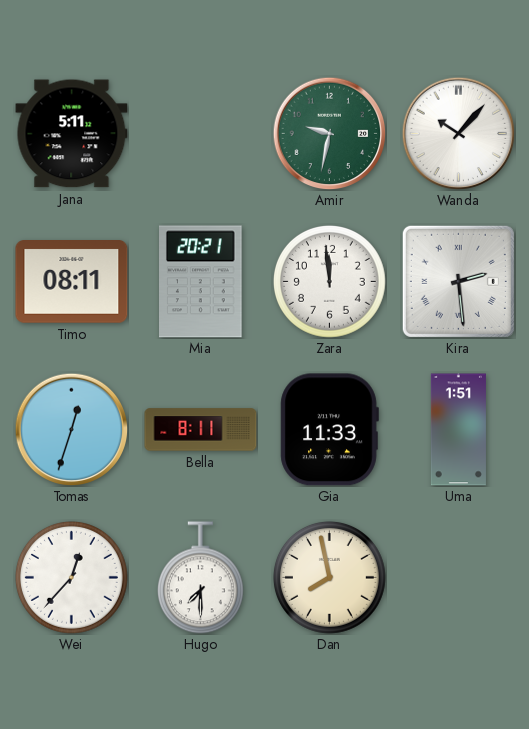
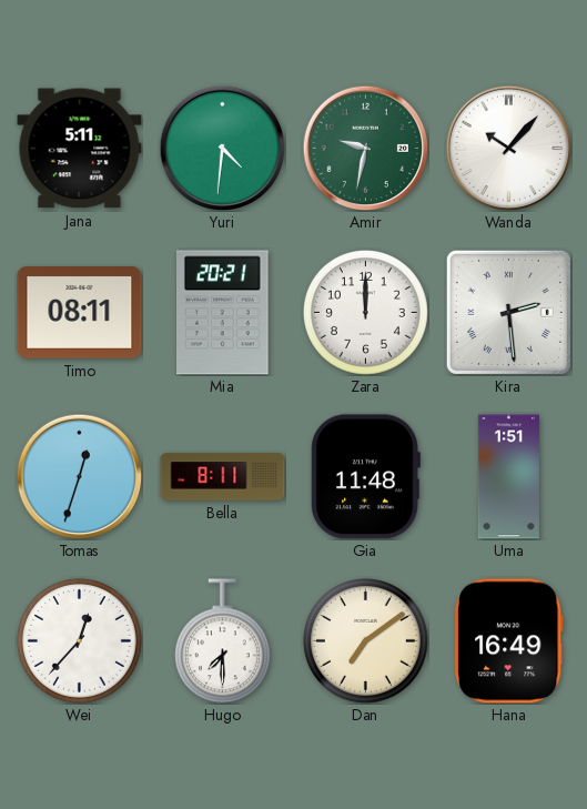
Yuri: none -> 4:31 (222, 148)
Zara: 11:59 -> 12:00 (365, 312)
Gia: 11:33 -> 11:48 (365, 477)
Dan: 7:58 -> 7:09 (365, 640)
Hana: none -> 16:49 (509, 641)
